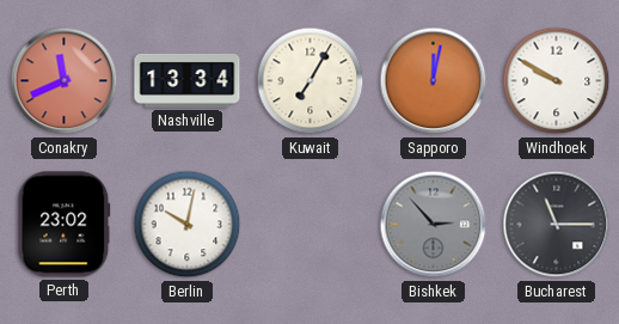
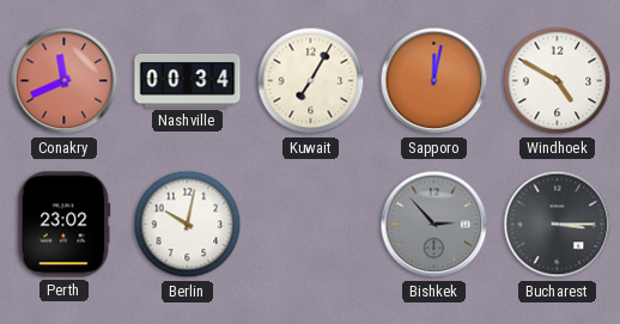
Nashville: 13:34 -> 00:34 (188, 80)
Windhoek: 9:50 -> 4:50 (558, 81)
Bucharest: 11:15 -> 3:15 (558, 225)
